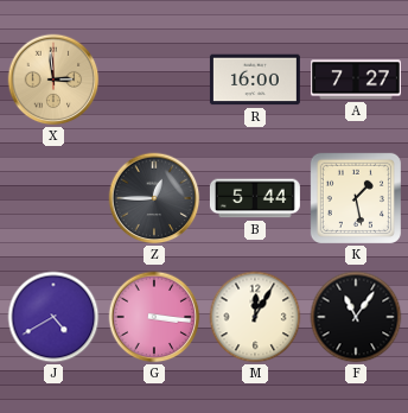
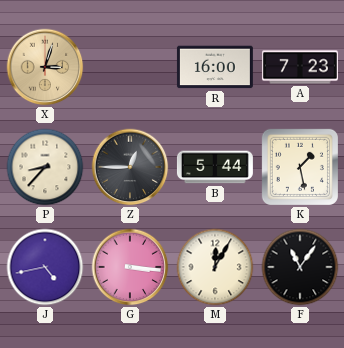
X: 2:59 -> 3:03 (45, 67)
A: 7:27 -> 7:23 (300, 67)
P: none -> 8:37 (45, 167)
J: 4:40 -> 4:43 (45, 267)
